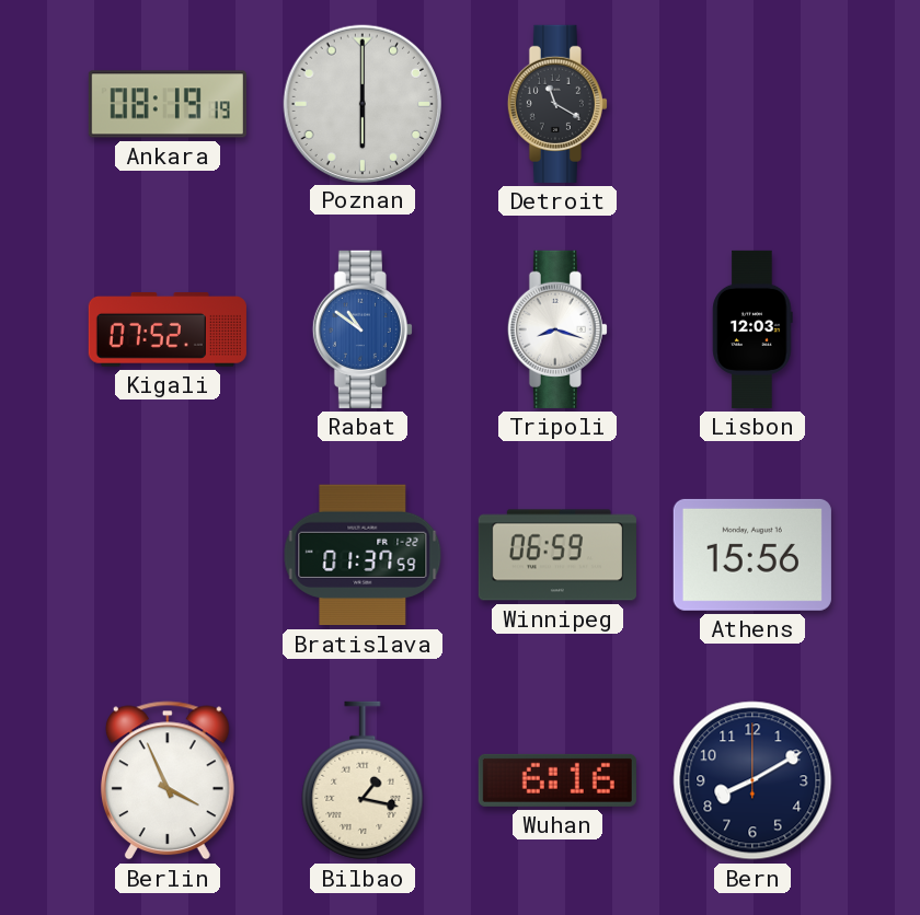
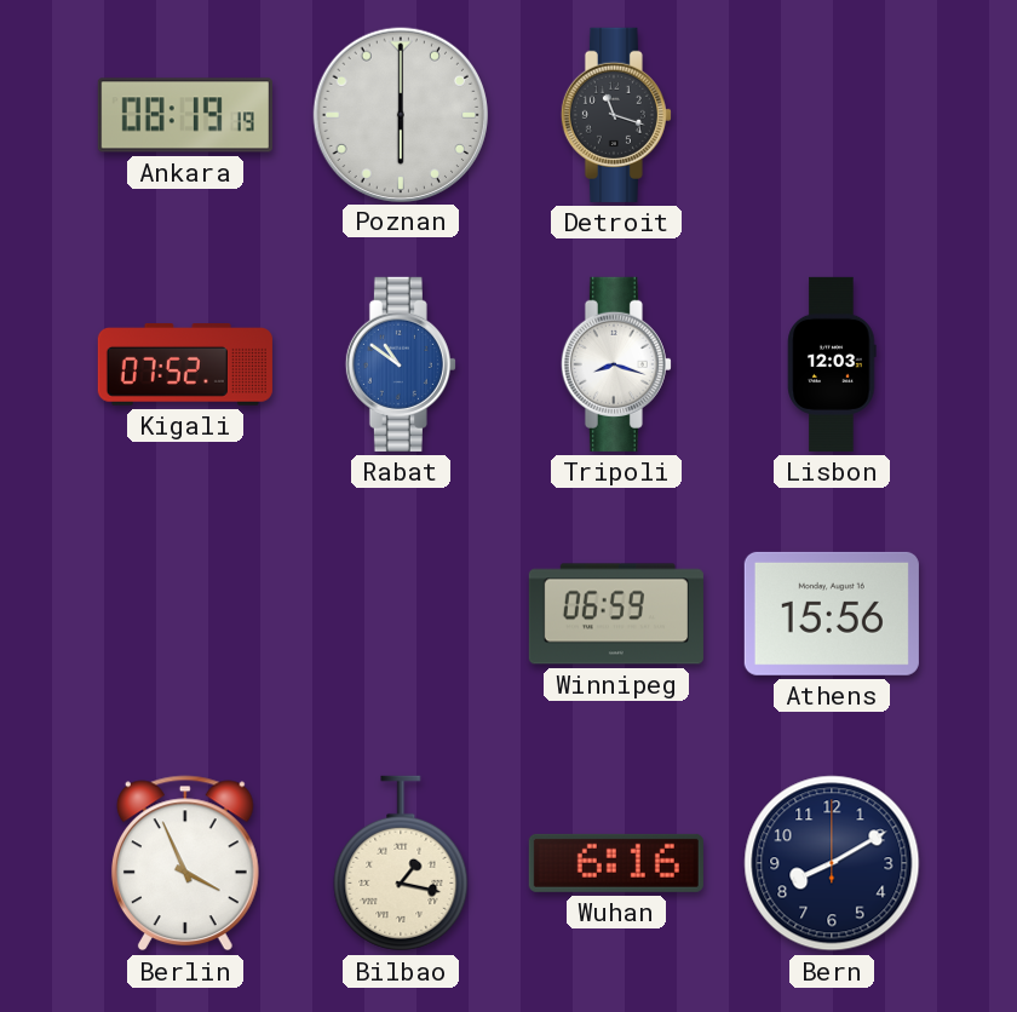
Detroit: 11:20 -> 11:18 (616, 115)
Bratislava: 01:37 -> none (363, 555)
